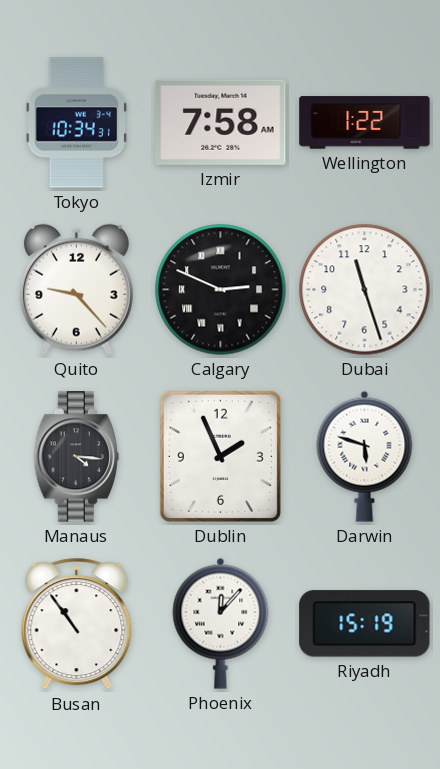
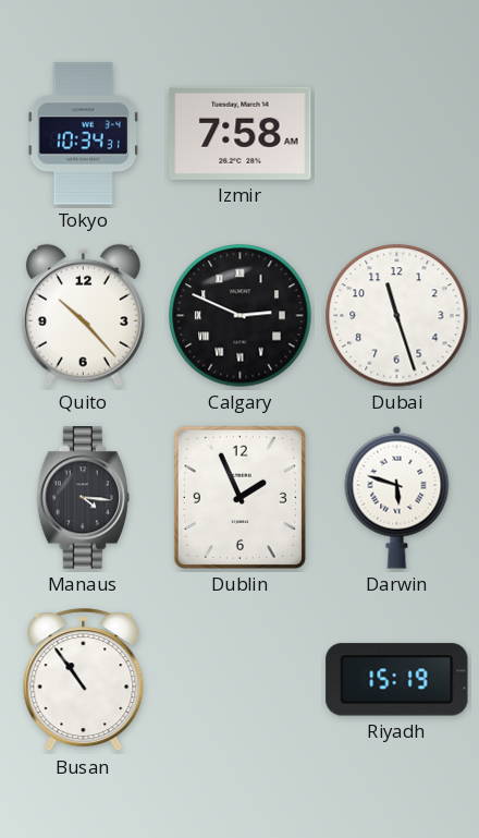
Wellington: 1:22 -> none (365, 123)
Quito: 9:23 -> 10:23 (83, 315)
Phoenix: 12:07 -> none (221, 623)
